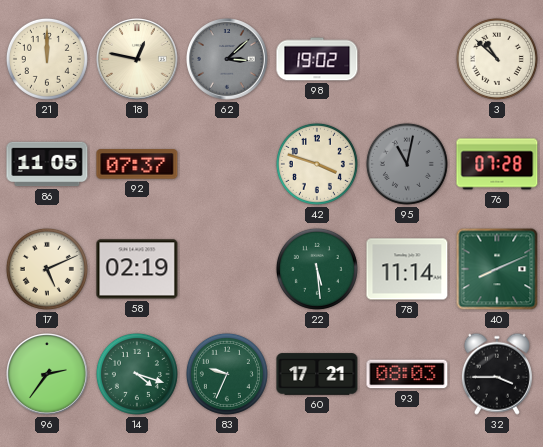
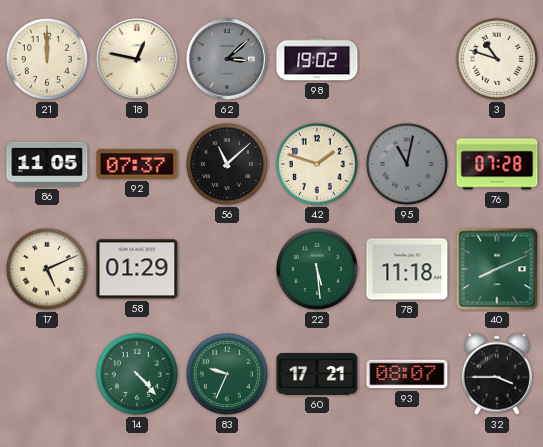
3: 10:52 -> 10:48 (497, 59)
56: none -> 11:08 (227, 164)
42: 3:48 -> 1:48 (317, 164)
58: 02:19 -> 01:29 (137, 269)
78: 11:14 -> 11:18 (407, 269)
96: 2:36 -> none (48, 375)
14: 4:18 -> 4:23 (137, 374)
93: 08:03 -> 08:07 (407, 374)
